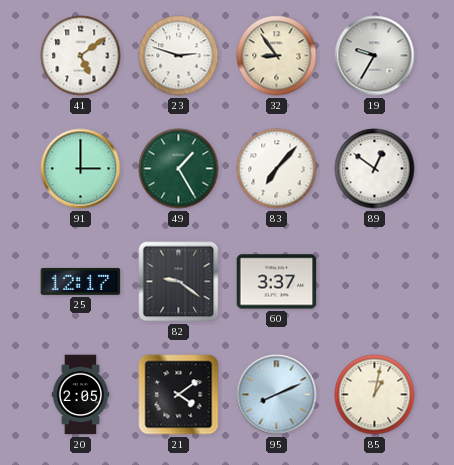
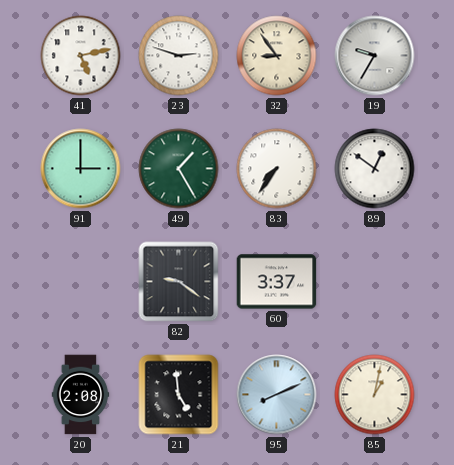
41: 5:09 -> 5:13 (81, 56)
83: 7:07 -> 7:36 (277, 169)
25: 12:17 -> none (81, 281)
20: 2:05 -> 2:08 (81, 395)
21: 4:09 -> 4:59 (179, 395)
